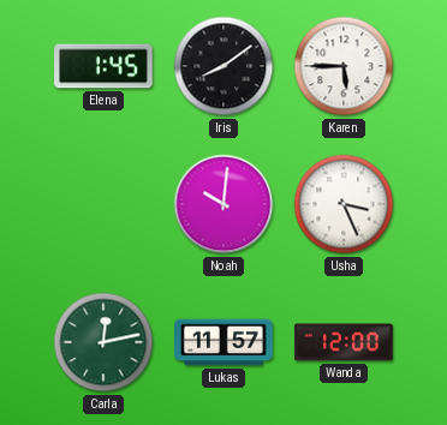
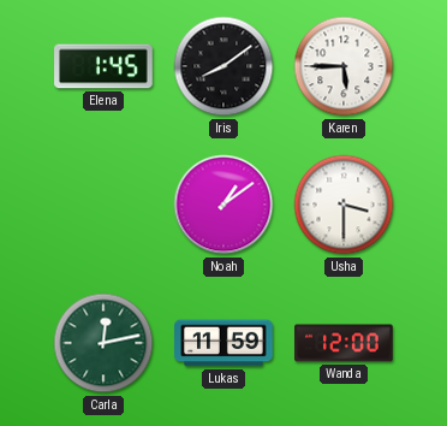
Noah: 10:01 -> 1:09 (223, 205)
Usha: 3:26 -> 3:30 (344, 205)
Lukas: 11:57 -> 11:59 (223, 343)
